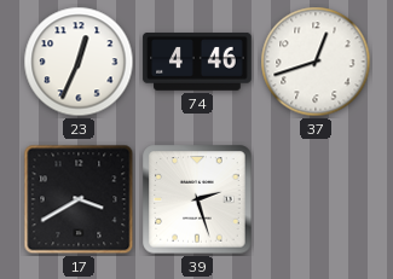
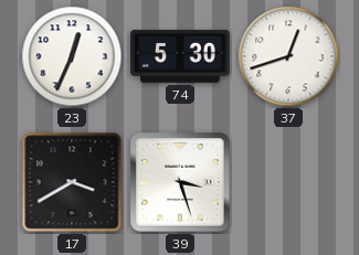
74: 4:46 -> 5:30 (180, 57)
39: 2:27 -> 3:27 (180, 182)
